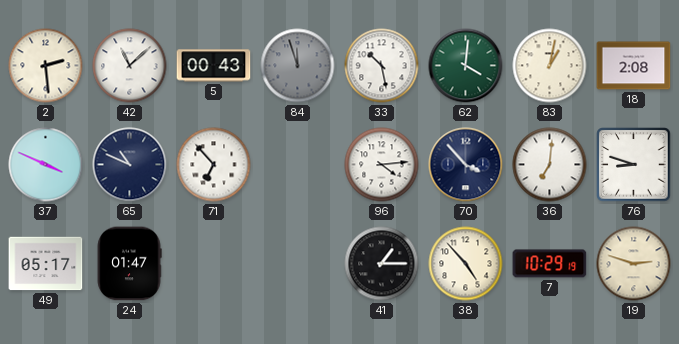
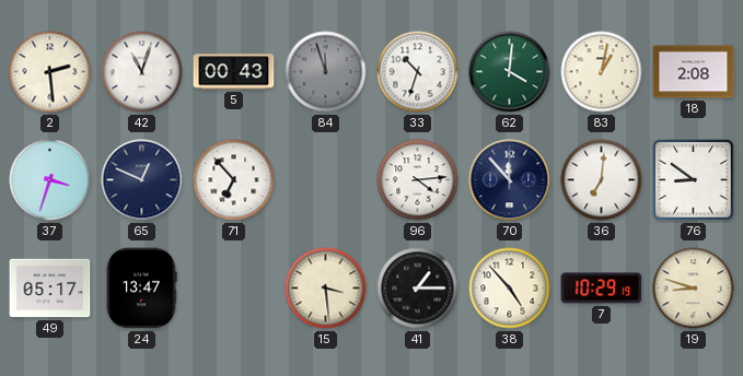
42: 11:08 -> 11:03 (142, 72)
33: 10:28 -> 10:33 (418, 72)
37: 3:49 -> 3:33 (50, 180)
65: 10:49 -> 12:49 (142, 180)
70: 3:53 -> 11:53 (510, 180)
76: 8:48 -> 8:51 (694, 180)
24: 01:47 -> 13:47 (141, 289)
15: none -> 3:29 (326, 289)
19: 2:48 -> 8:48 (694, 289)
